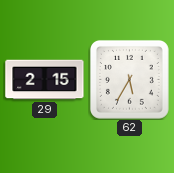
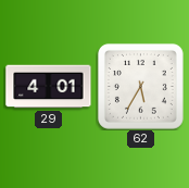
29: 2:15 -> 4:01 (49, 87)
